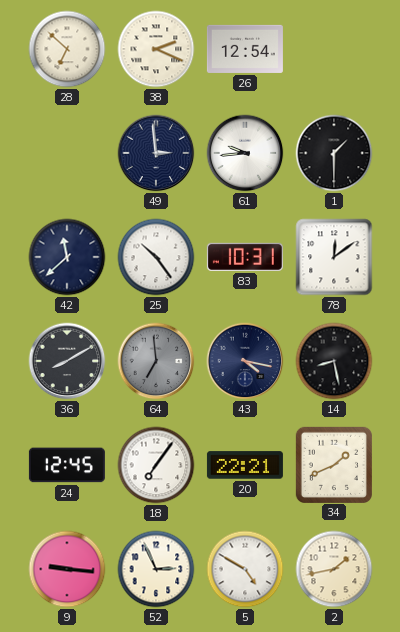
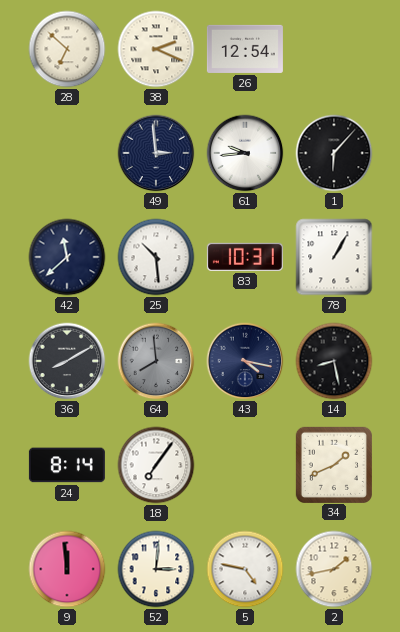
1: 1:30 -> 6:07 (334, 153)
25: 10:24 -> 10:29 (156, 257)
78: 12:09 -> 1:05 (334, 257)
64: 6:59 -> 7:59 (156, 361)
24: 12:45 -> 8:14 (67, 465)
20: 22:21 -> none (245, 465)
9: 9:16 -> 11:59 (67, 569)
52: 2:56 -> 3:01 (156, 569)
5: 4:50 -> 4:47 (245, 569)
